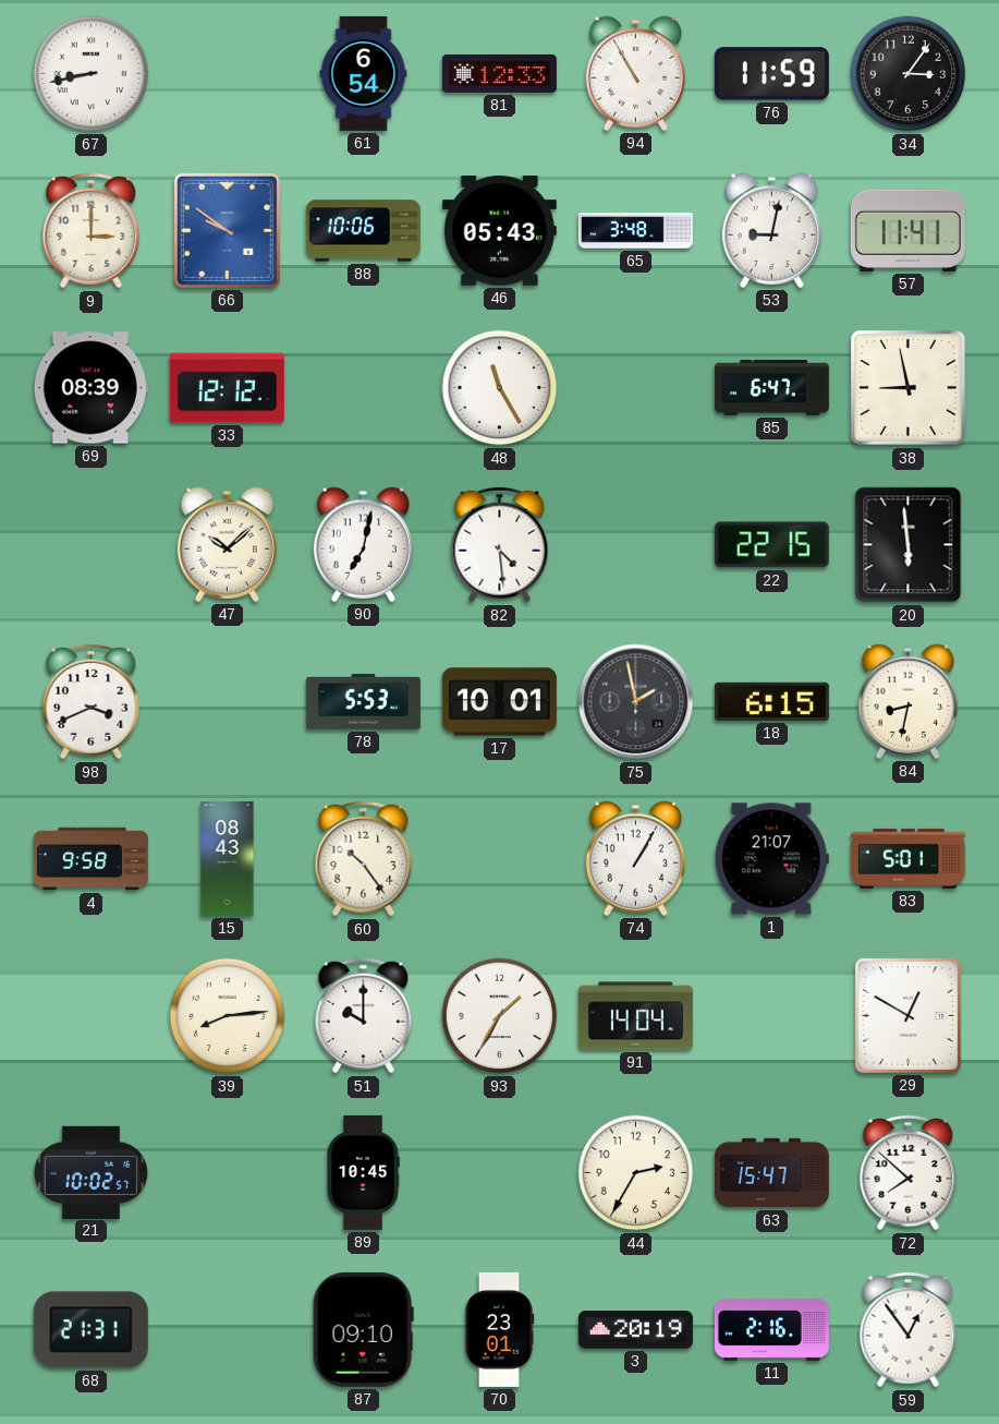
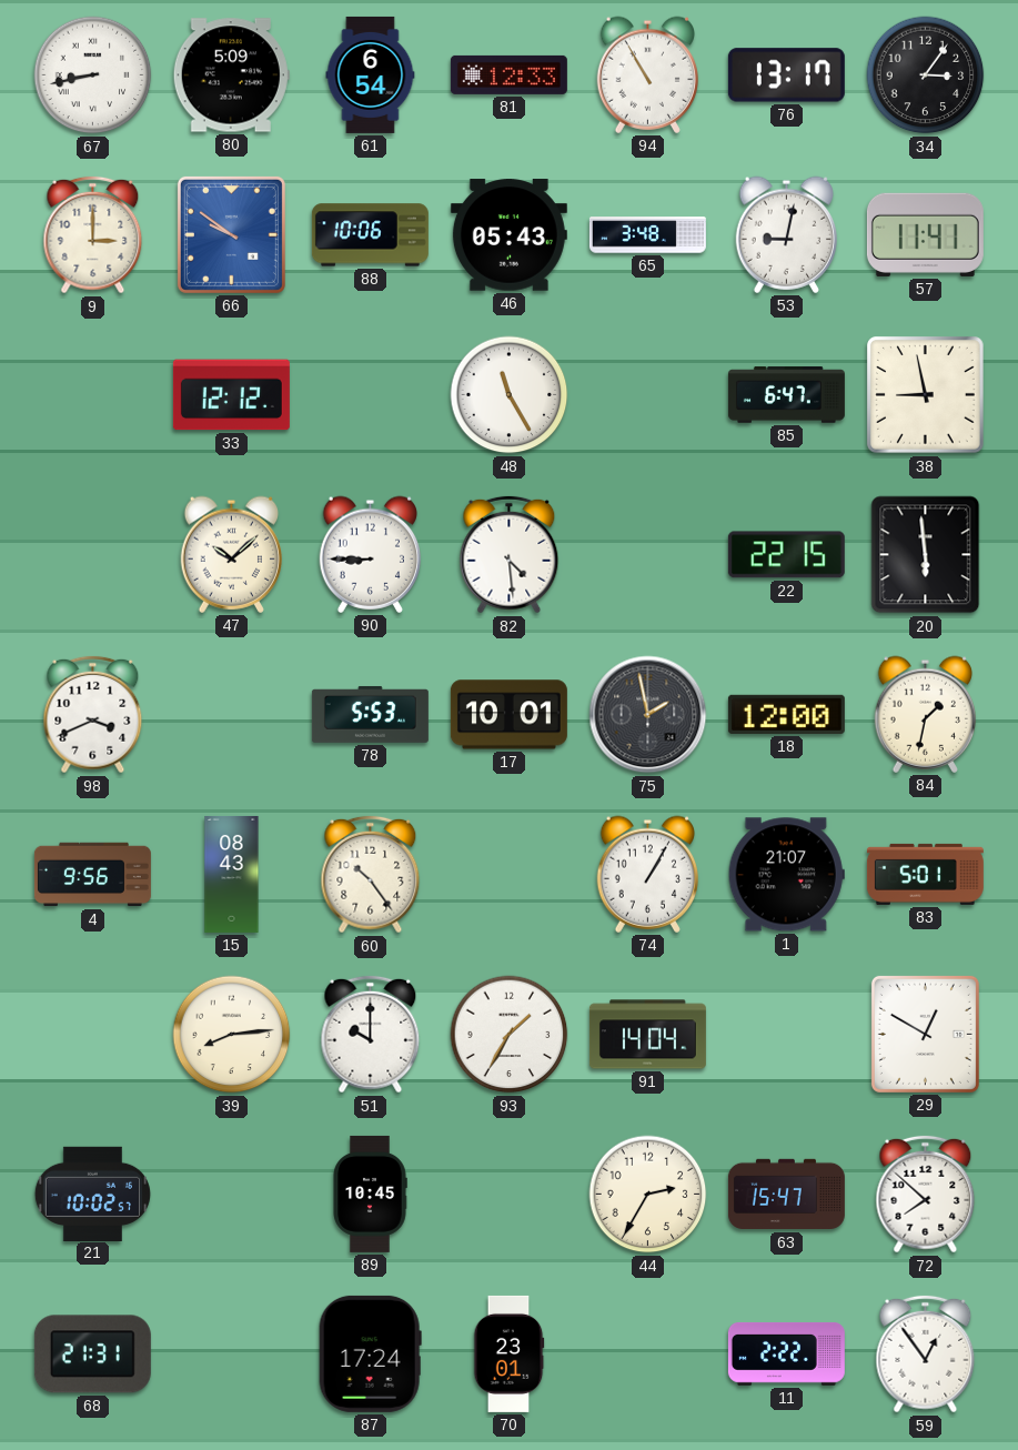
80: none -> 5:09 (231, 75)
76: 11:59 -> 13:17 (786, 75)
69: 08:39 -> none (90, 388)
90: 7:02 -> 8:45 (370, 554)
18: 6:15 -> 12:00 (786, 714)
84: 8:32 -> 1:32 (925, 714)
4: 9:58 -> 9:56 (92, 875)
87: 09:10 -> 17:24 (370, 1353)
3: 20:19 -> none (635, 1330)
11: 2:16 -> 2:22 (786, 1353)
